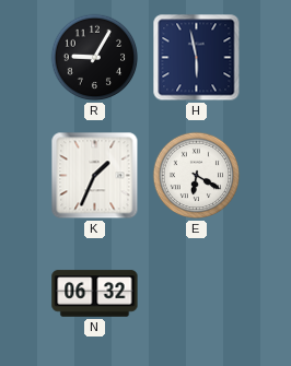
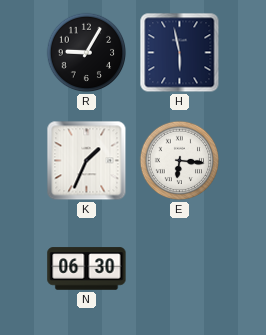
E: 6:20 -> 6:16 (180, 161)
N: 06:32 -> 06:30 (87, 269)
